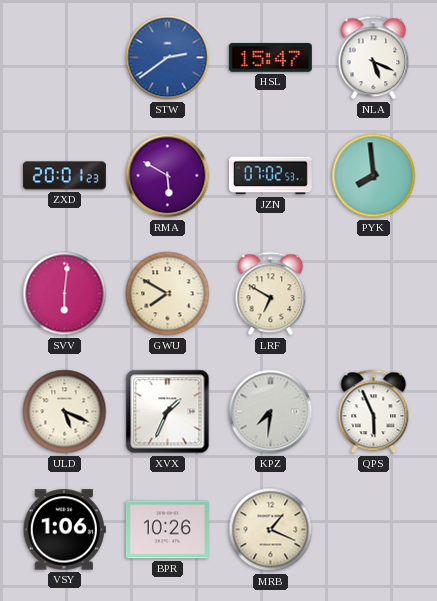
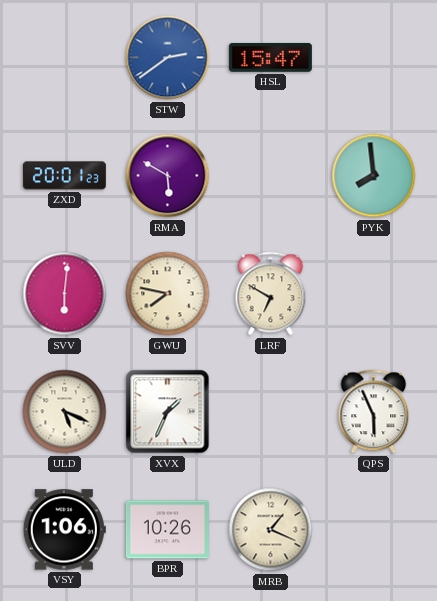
NLA: 5:19 -> none (374, 58)
JZN: 07:02 -> none (270, 176)
GWU: 7:50 -> 7:47 (168, 294)
KPZ: 7:31 -> none (271, 412)
